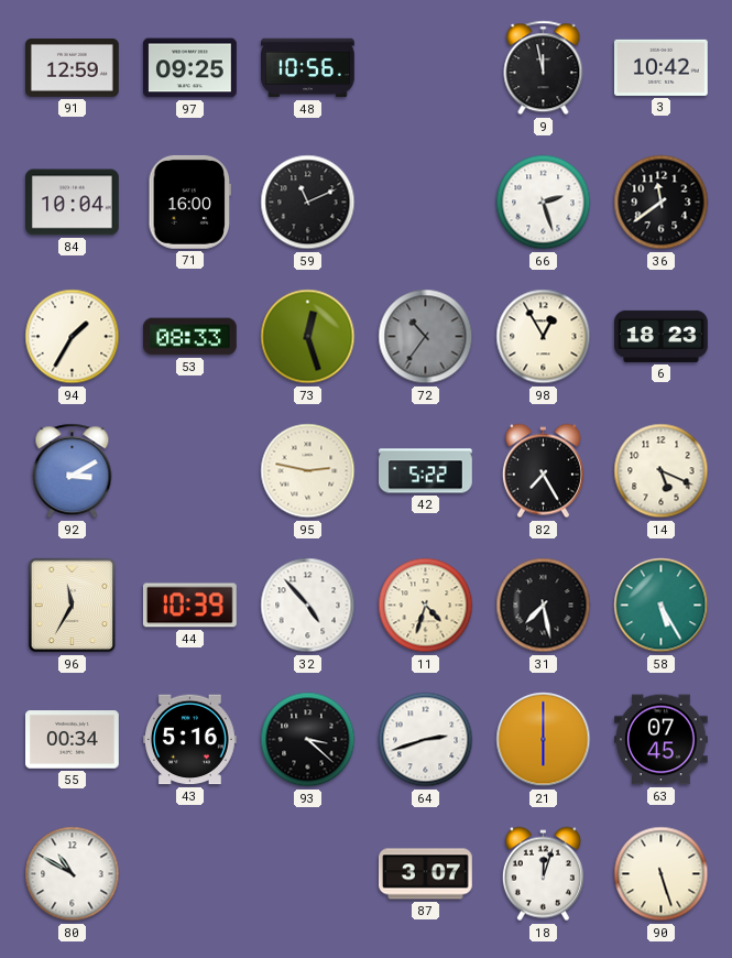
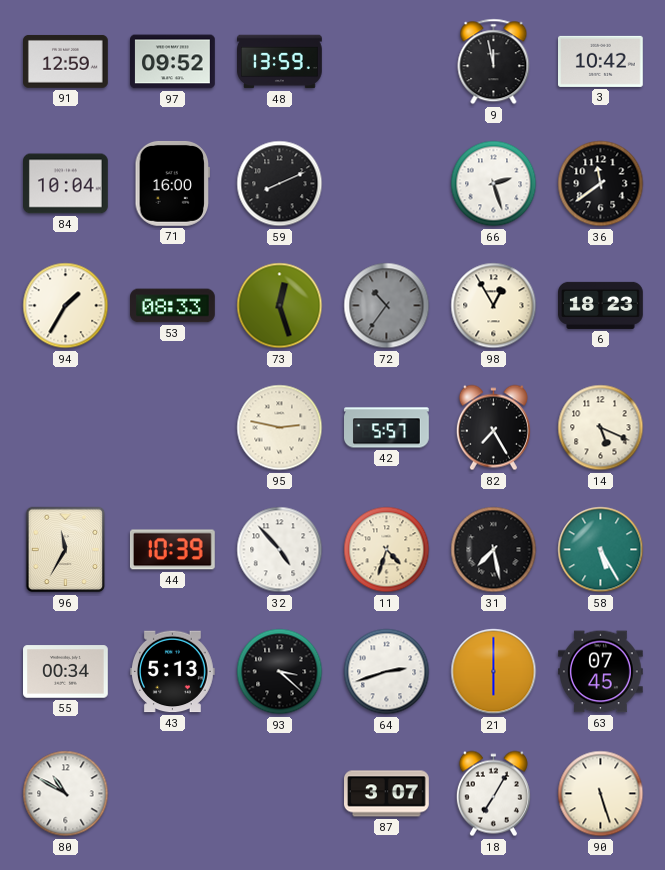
97: 09:25 -> 09:52 (173, 62)
48: 10:56 -> 13:59 (280, 62)
59: 11:11 -> 8:11 (280, 184)
92: 3:10 -> none (73, 471)
42: 5:22 -> 5:57 (387, 428)
43: 5:16 -> 5:13 (173, 672)
18: 12:03 -> 7:05 (493, 794)
